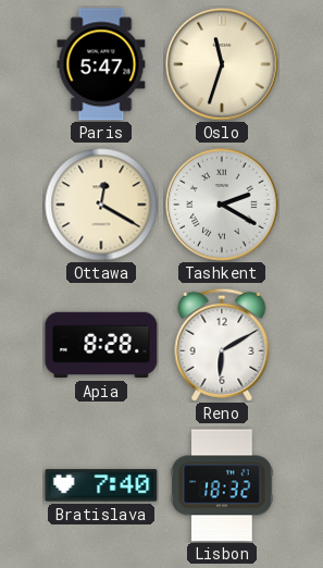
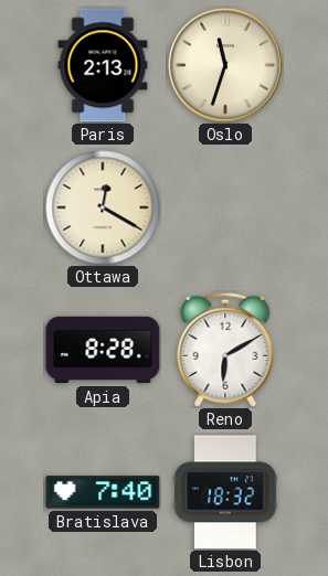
Paris: 5:47 -> 2:13 (103, 65)
Tashkent: 2:20 -> none (222, 205)
